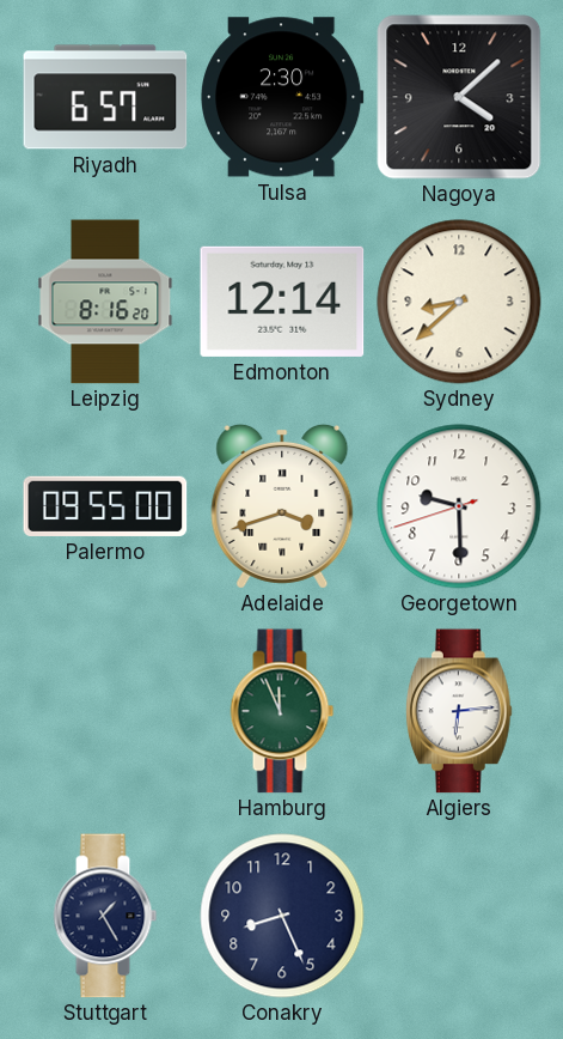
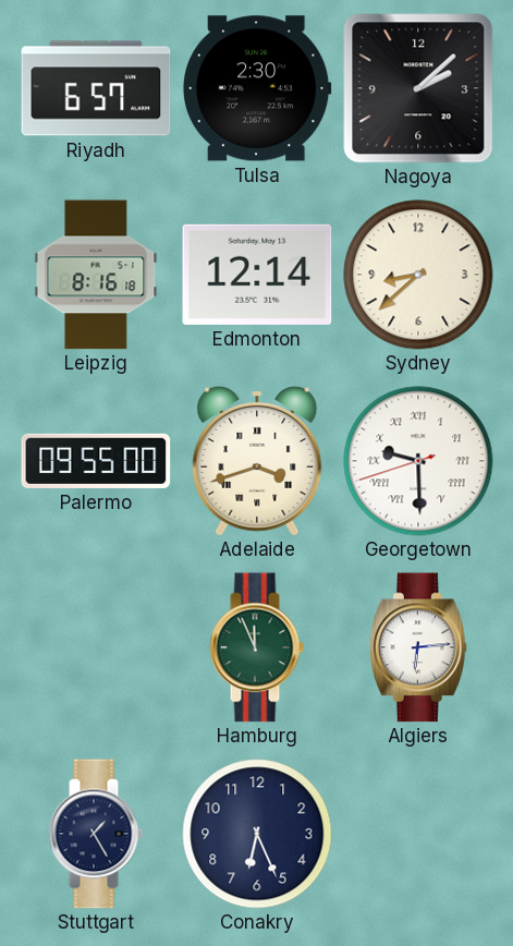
Nagoya: 4:08 -> 2:08 (418, 88)
Leipzig: 8:16:20 -> 8:16:18 (96, 275)
Georgetown numerals: Arabic -> Roman (418, 461)
Conakry: 8:26 -> 6:26 (257, 834)
